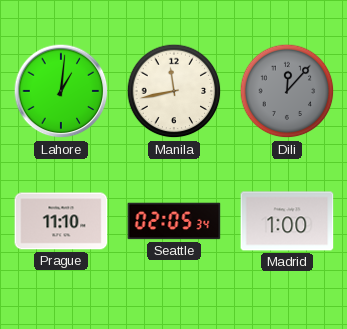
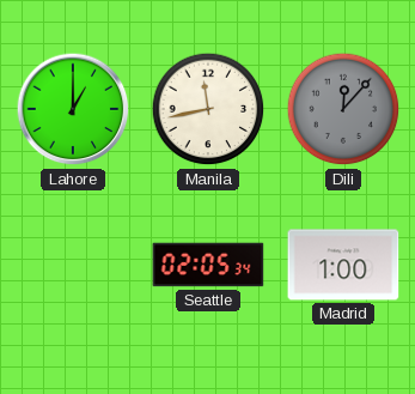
Lahore: 1:01 -> 1:00 (73, 109)
Prague: 11:10 -> none (61, 221)
